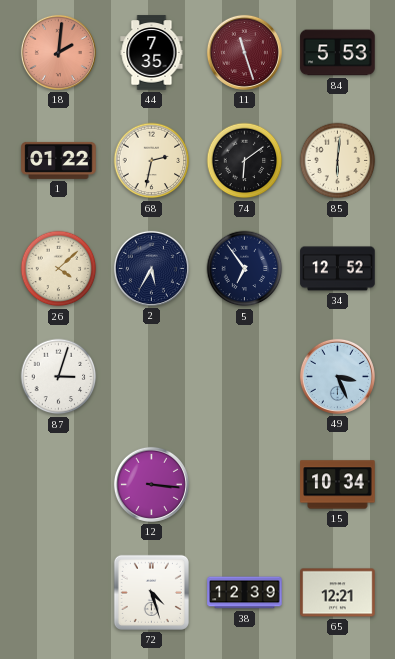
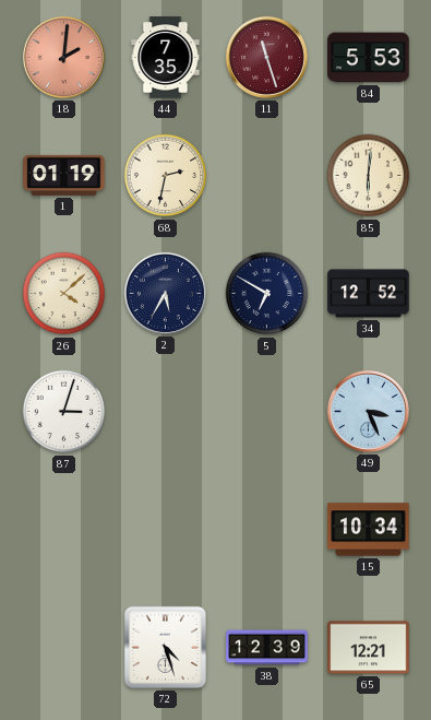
1: 01:22 -> 01:19 (64, 175)
74: 6:09 -> none (245, 161)
5: 6:54 -> 6:50 (267, 294)
12: 3:16 -> none (151, 484)
